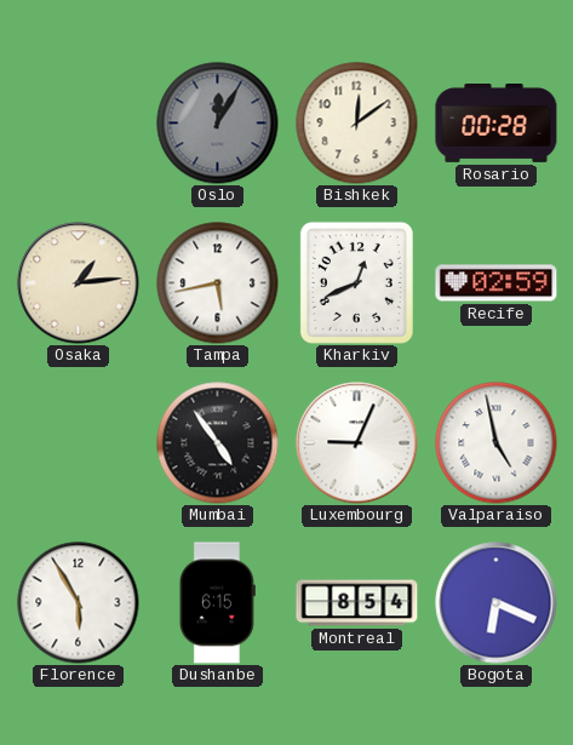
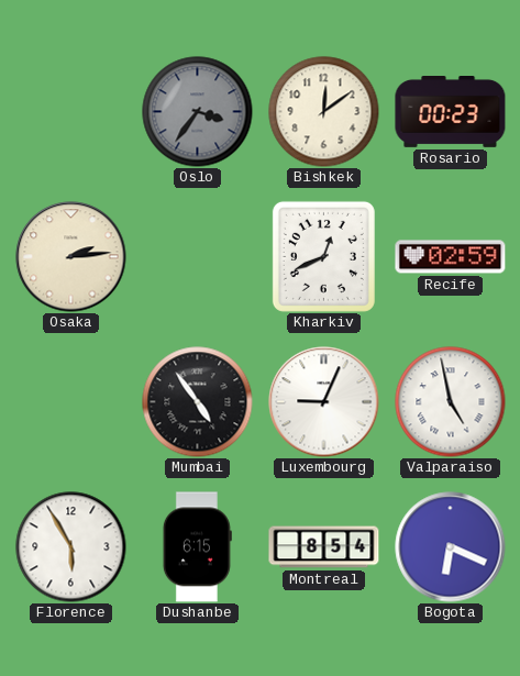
Oslo: 12:05 -> 3:36 (198, 112)
Rosario: 00:28 -> 00:23 (451, 112)
Osaka: 1:14 -> 2:14 (71, 257)
Tampa: 5:43 -> none (218, 283)
